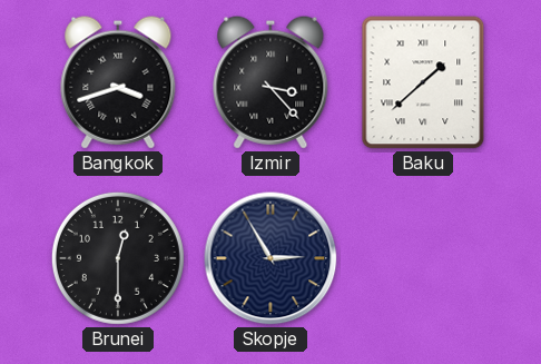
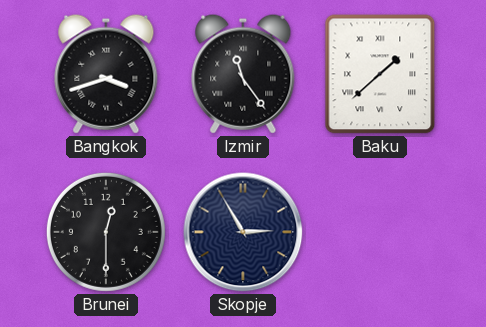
Izmir: 3:23 -> 11:24 (243, 74)
